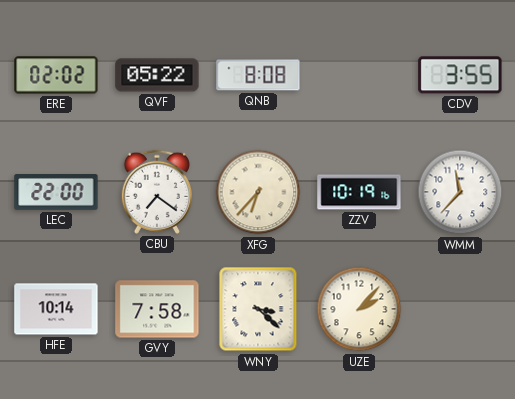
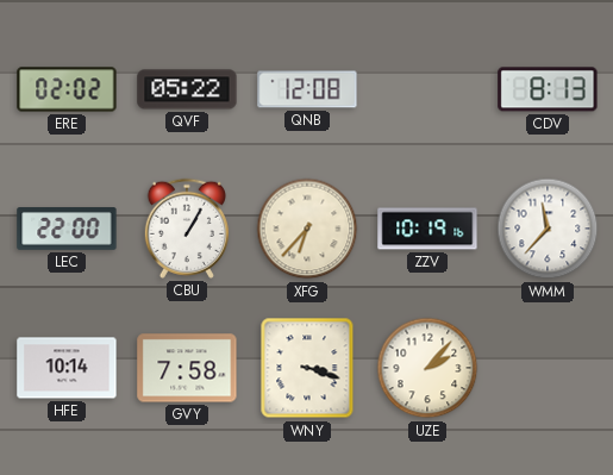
QNB: 8:08 -> 12:08 (307, 89)
CDV: 3:55 -> 8:13 (548, 89)
CBU: 7:21 -> 1:05 (187, 229)
WNY: 3:22 -> 3:18 (307, 368)
